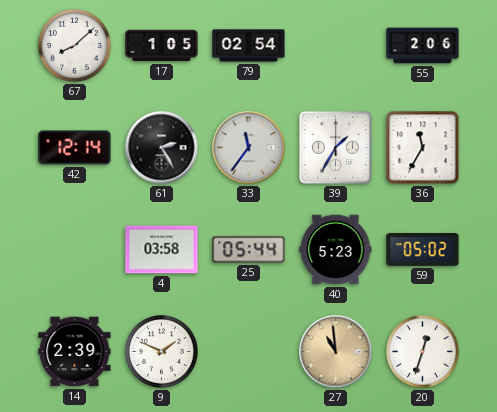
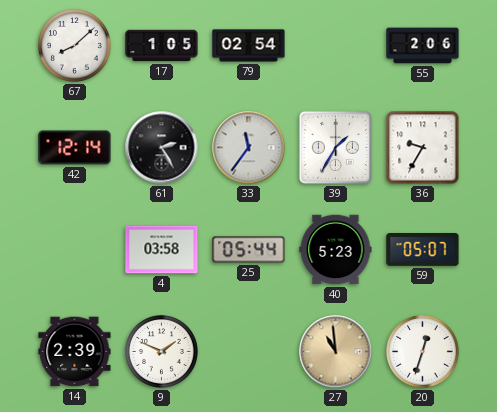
36: 11:35 -> 9:35 (423, 148)
59: 05:02 -> 05:07 (423, 250)
